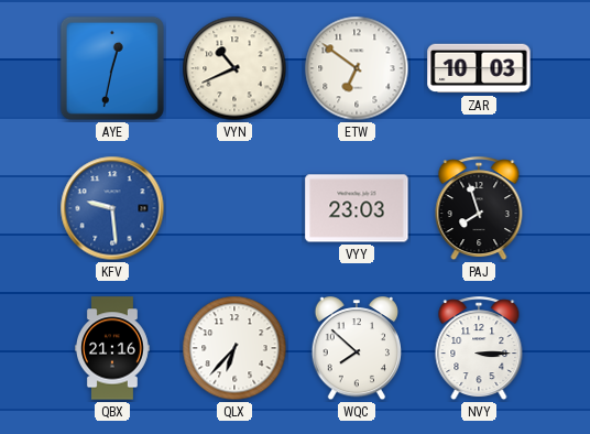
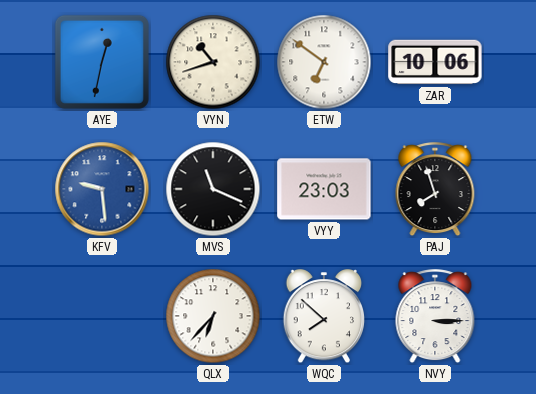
VYN: 10:41 -> 10:42 (213, 62)
ZAR: 10:03 -> 10:06 (435, 62)
MVS: none -> 11:19 (213, 189)
QBX: 21:16 -> none (112, 348)
